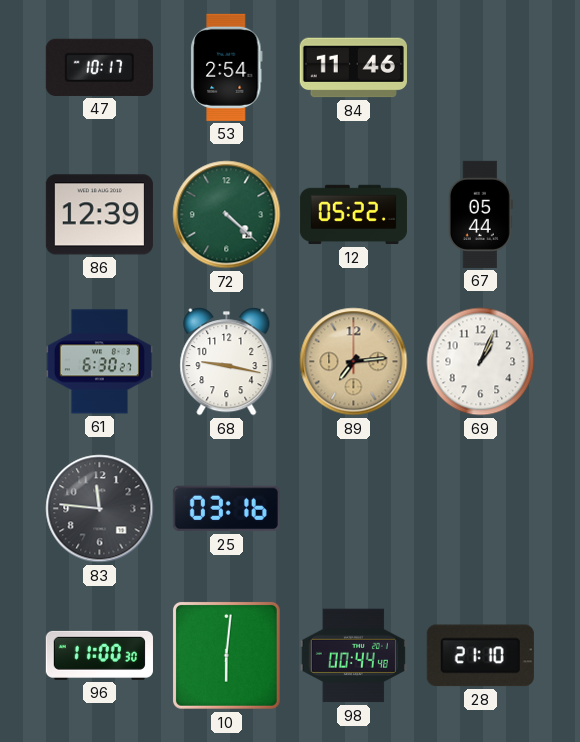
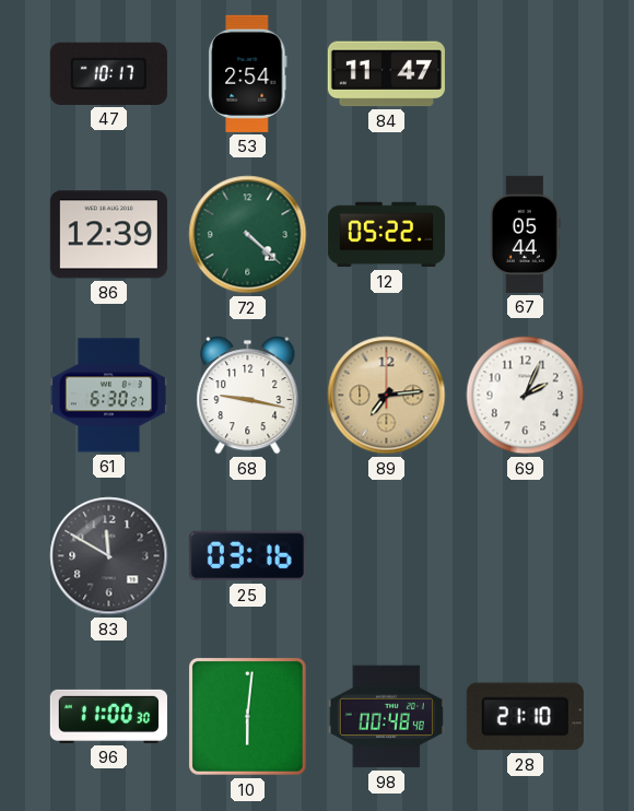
84: 11:46 -> 11:47 (386, 74)
69: 1:04 -> 2:04 (526, 396)
83: 11:46 -> 11:50 (109, 556)
98: 00:44 -> 00:48 (386, 717)
